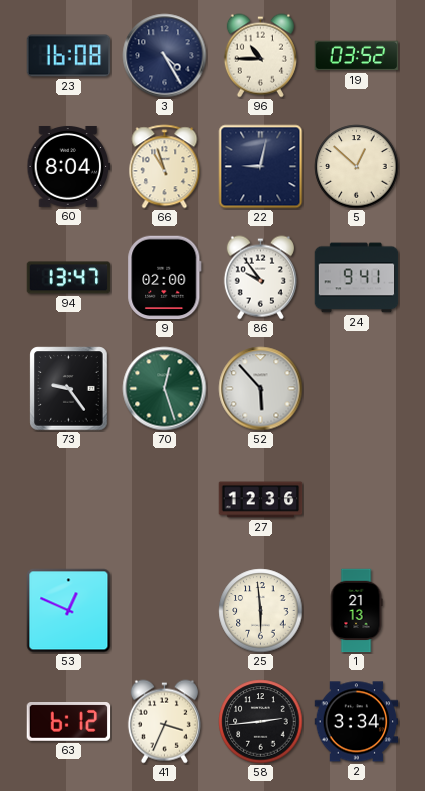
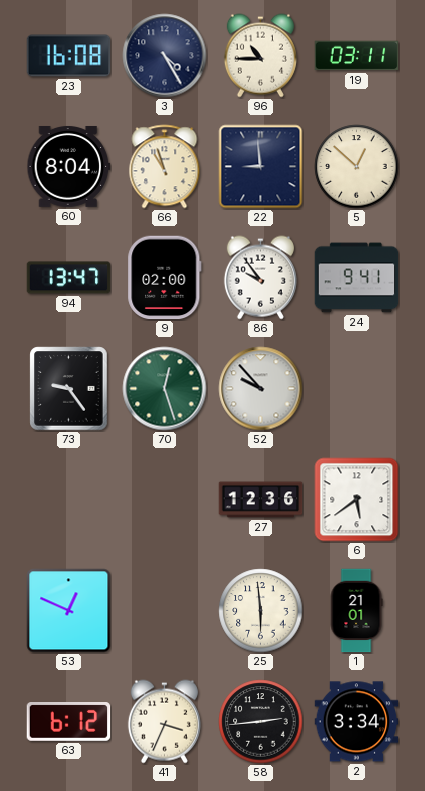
19: 03:52 -> 03:11 (357, 56)
22: 9:02 -> 8:59 (261, 167)
52: 5:53 -> 9:53 (261, 389)
6: none -> 5:39 (357, 500)
1: 21:13 -> 21:01 (356, 611)
